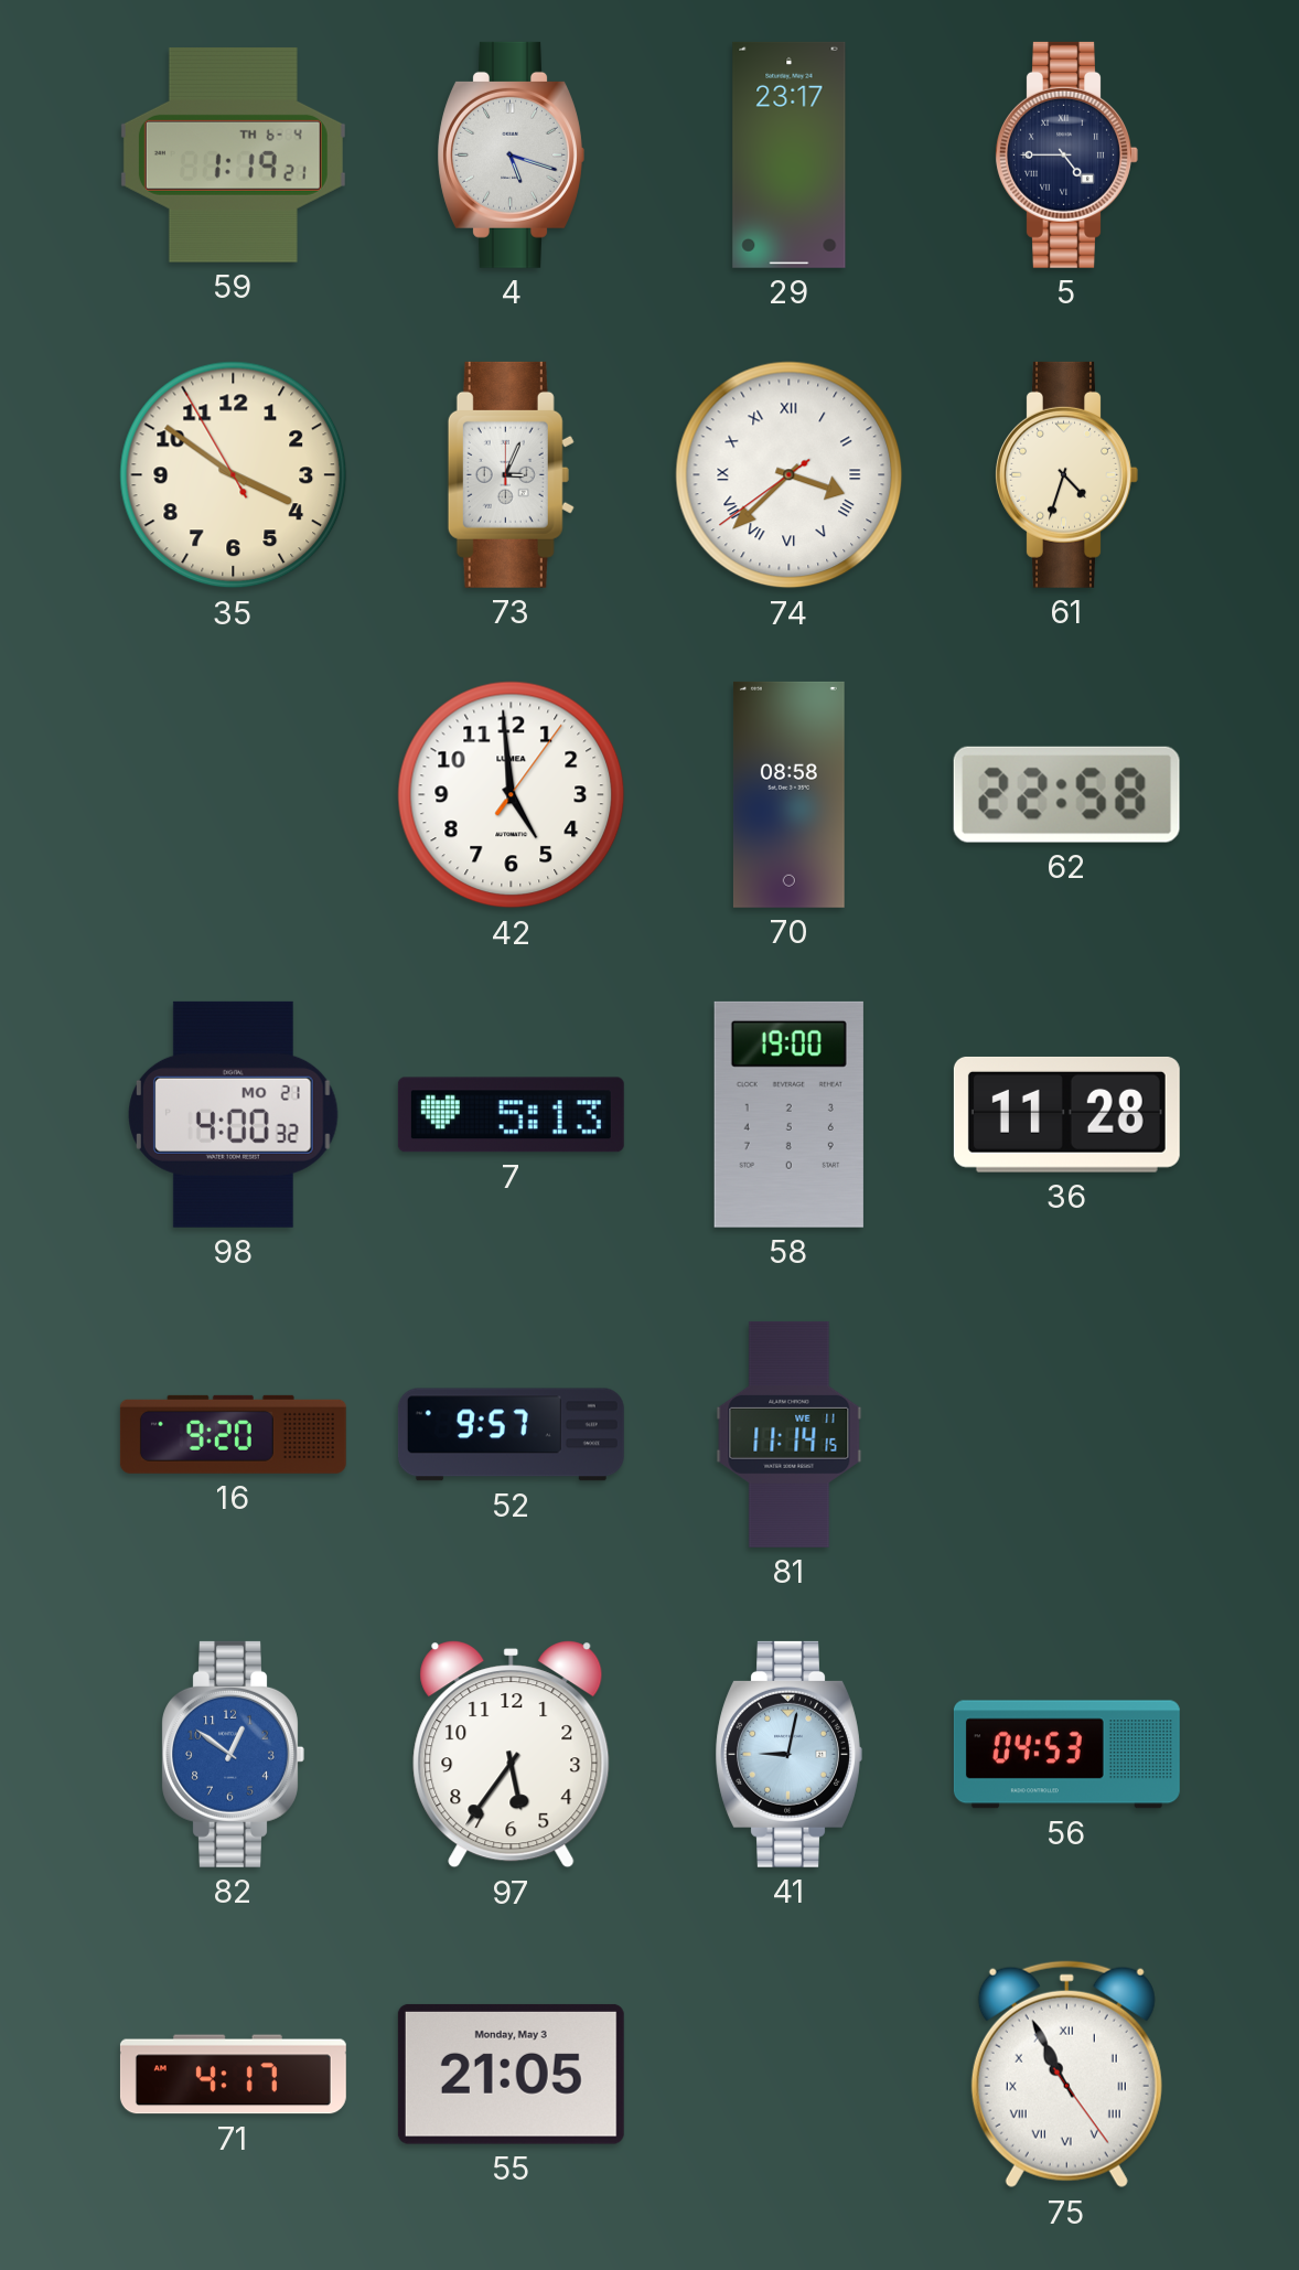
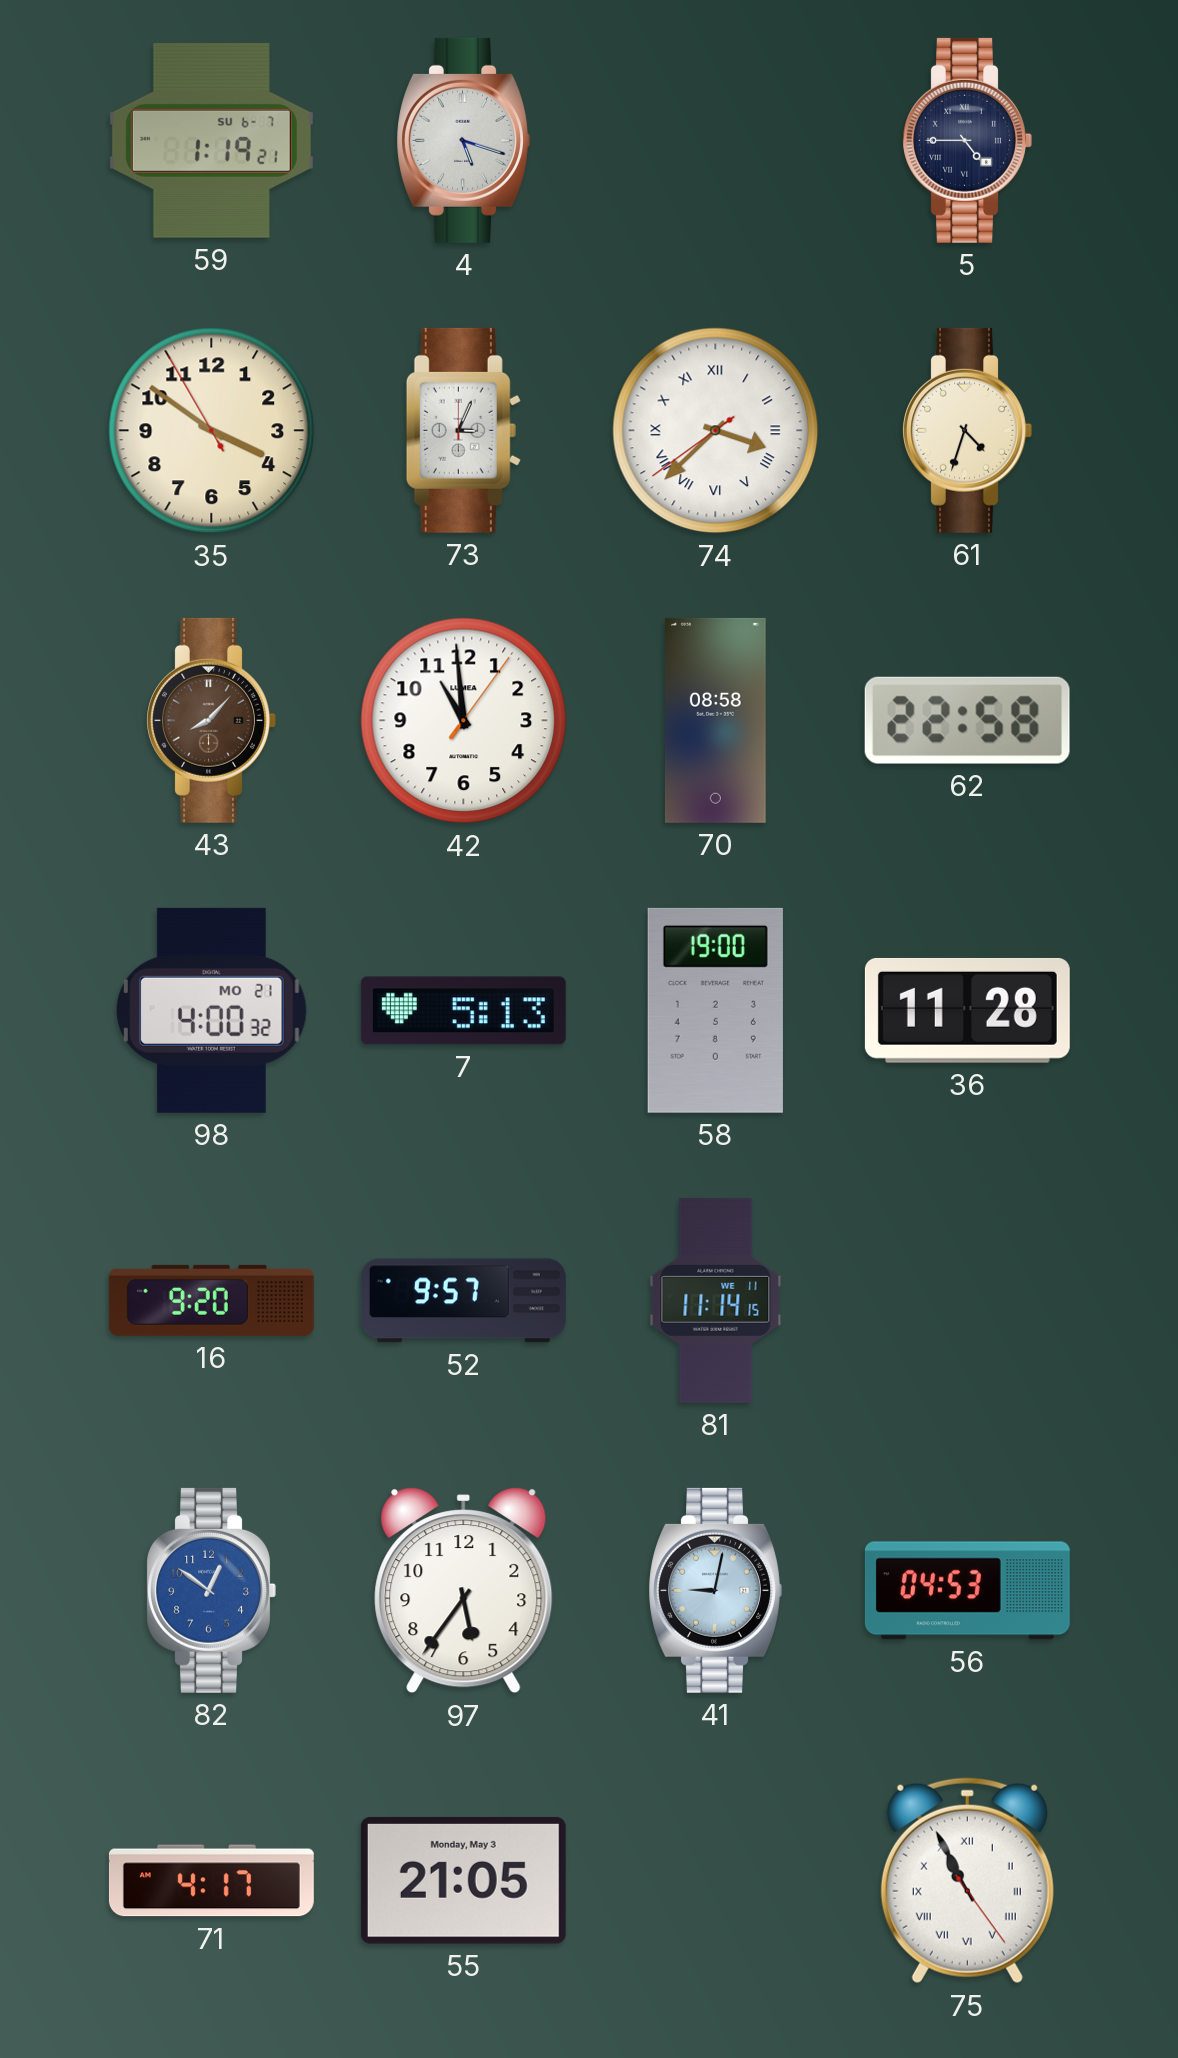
59 date: TH 6-4 -> SU 6-7 (211, 140)
29: 23:17 -> none (790, 154)
43: none -> 8:07 (211, 720)
42: 4:59 -> 10:59 (464, 721)
